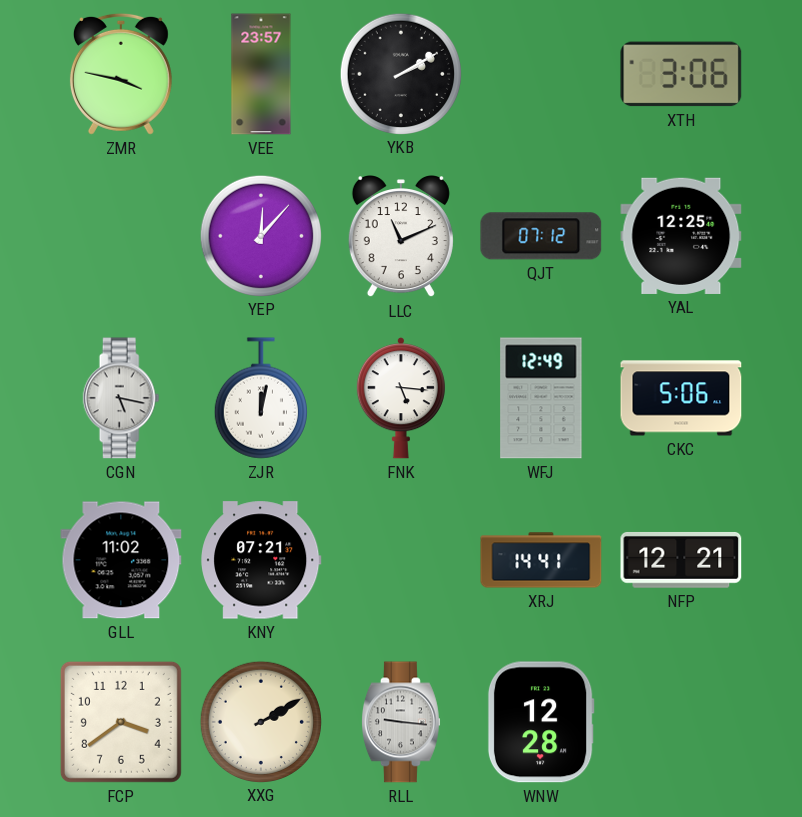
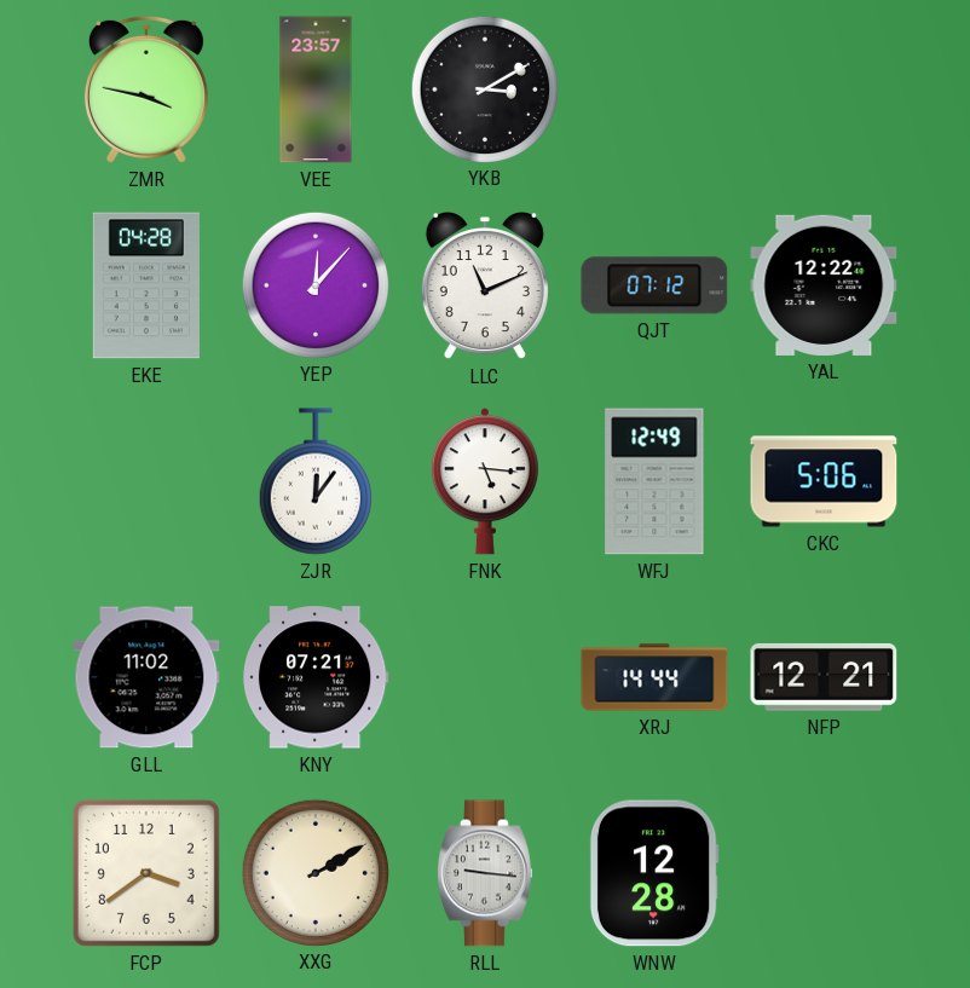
YKB: 2:10 -> 3:10 (484, 88)
XTH: 3:06 -> none (681, 74)
EKE: none -> 04:28 (146, 285)
YAL: 12:25 -> 12:22 (824, 285)
CGN: 5:17 -> none (121, 398)
ZJR: 12:02 -> 12:06 (316, 481)
XRJ: 14:41 -> 14:44 (654, 677)
